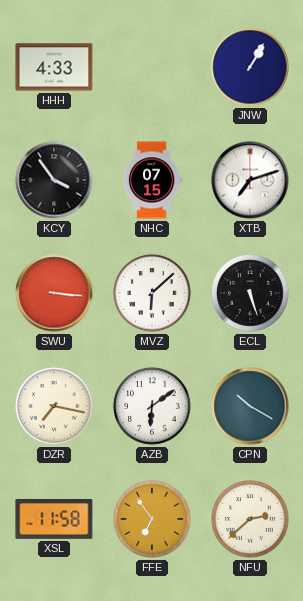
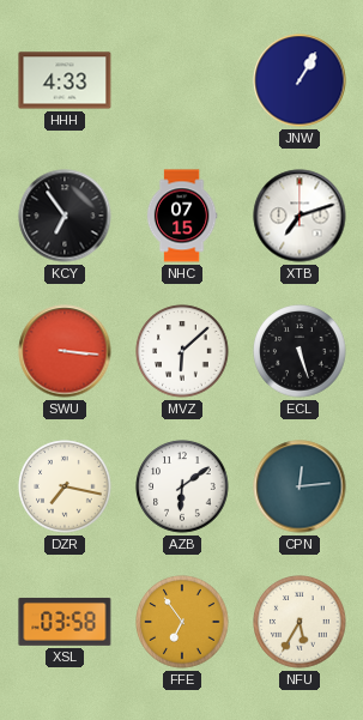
KCY: 3:54 -> 6:54 (65, 216)
CPN: 10:20 -> 12:14 (300, 486)
XSL: 11:58 -> 03:58 (65, 622)
NFU: 2:38 -> 5:35 (300, 622)
